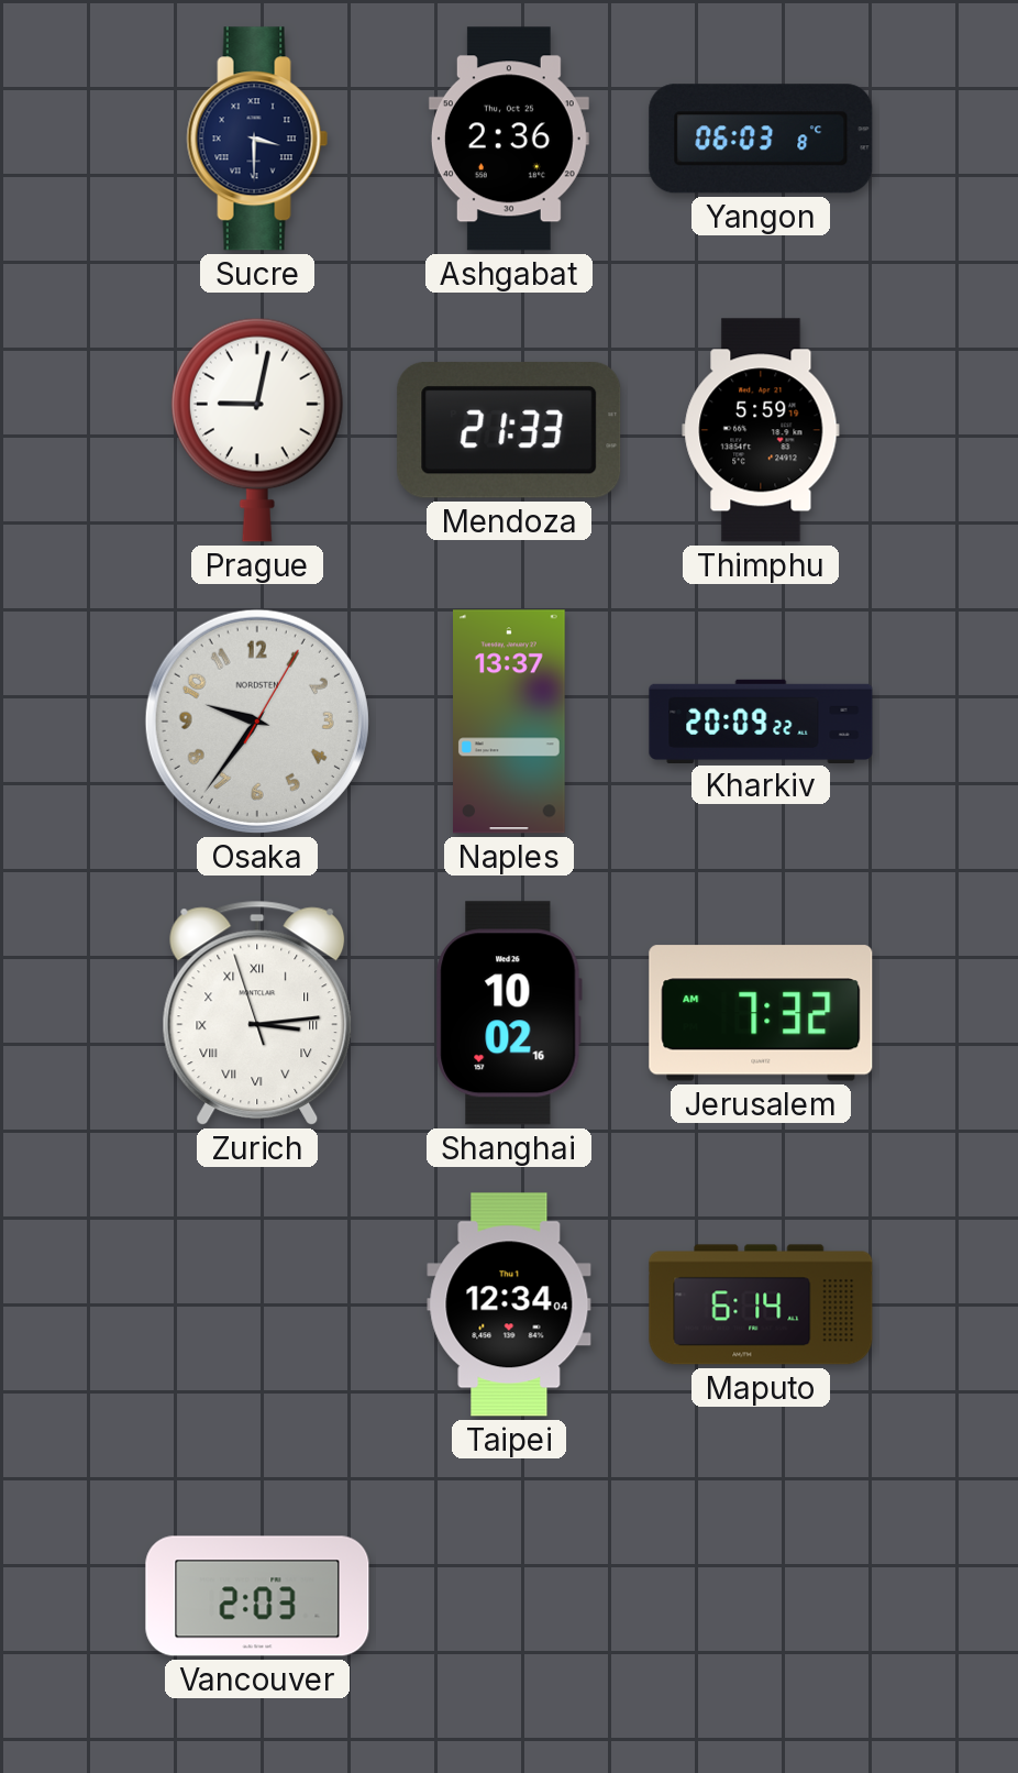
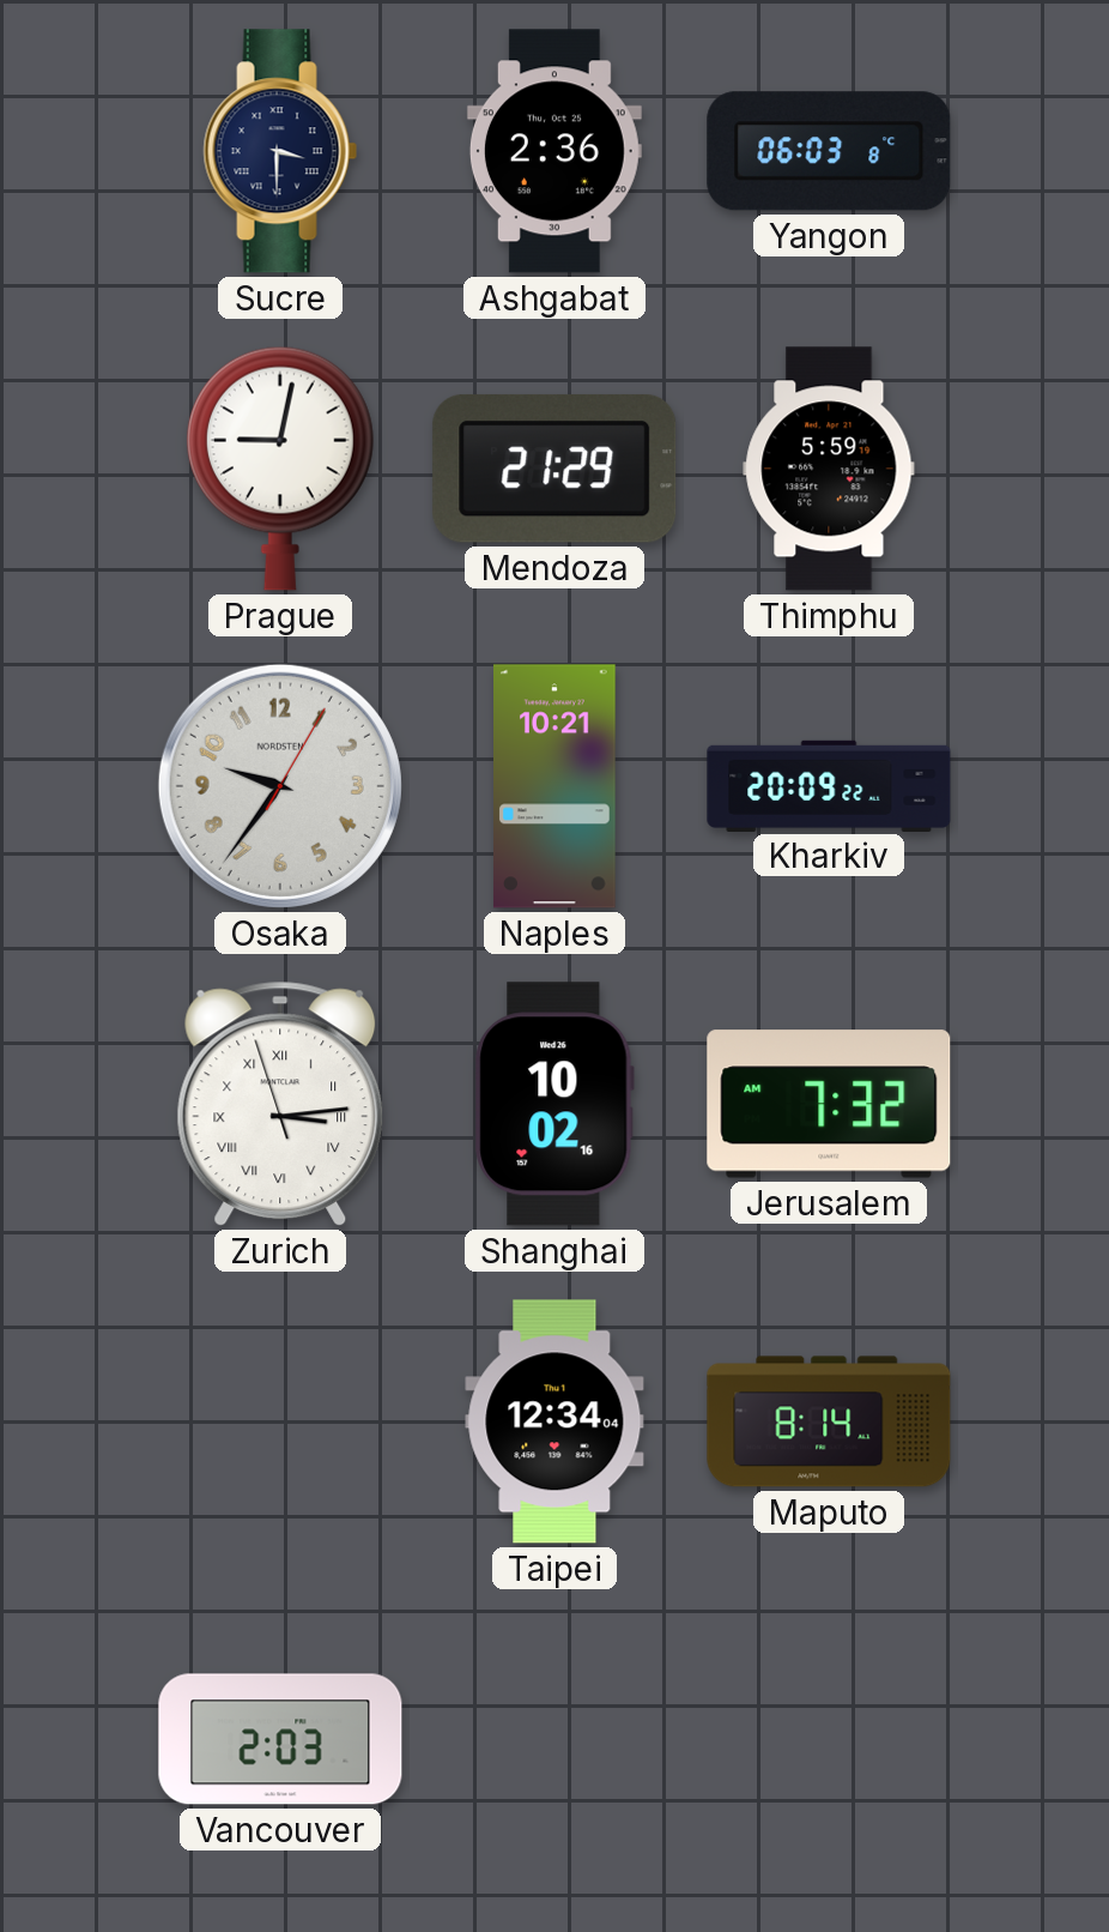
Mendoza: 21:33 -> 21:29 (554, 469)
Naples: 13:37 -> 10:21 (556, 786)
Maputo: 6:14 -> 8:14 (829, 1421)
